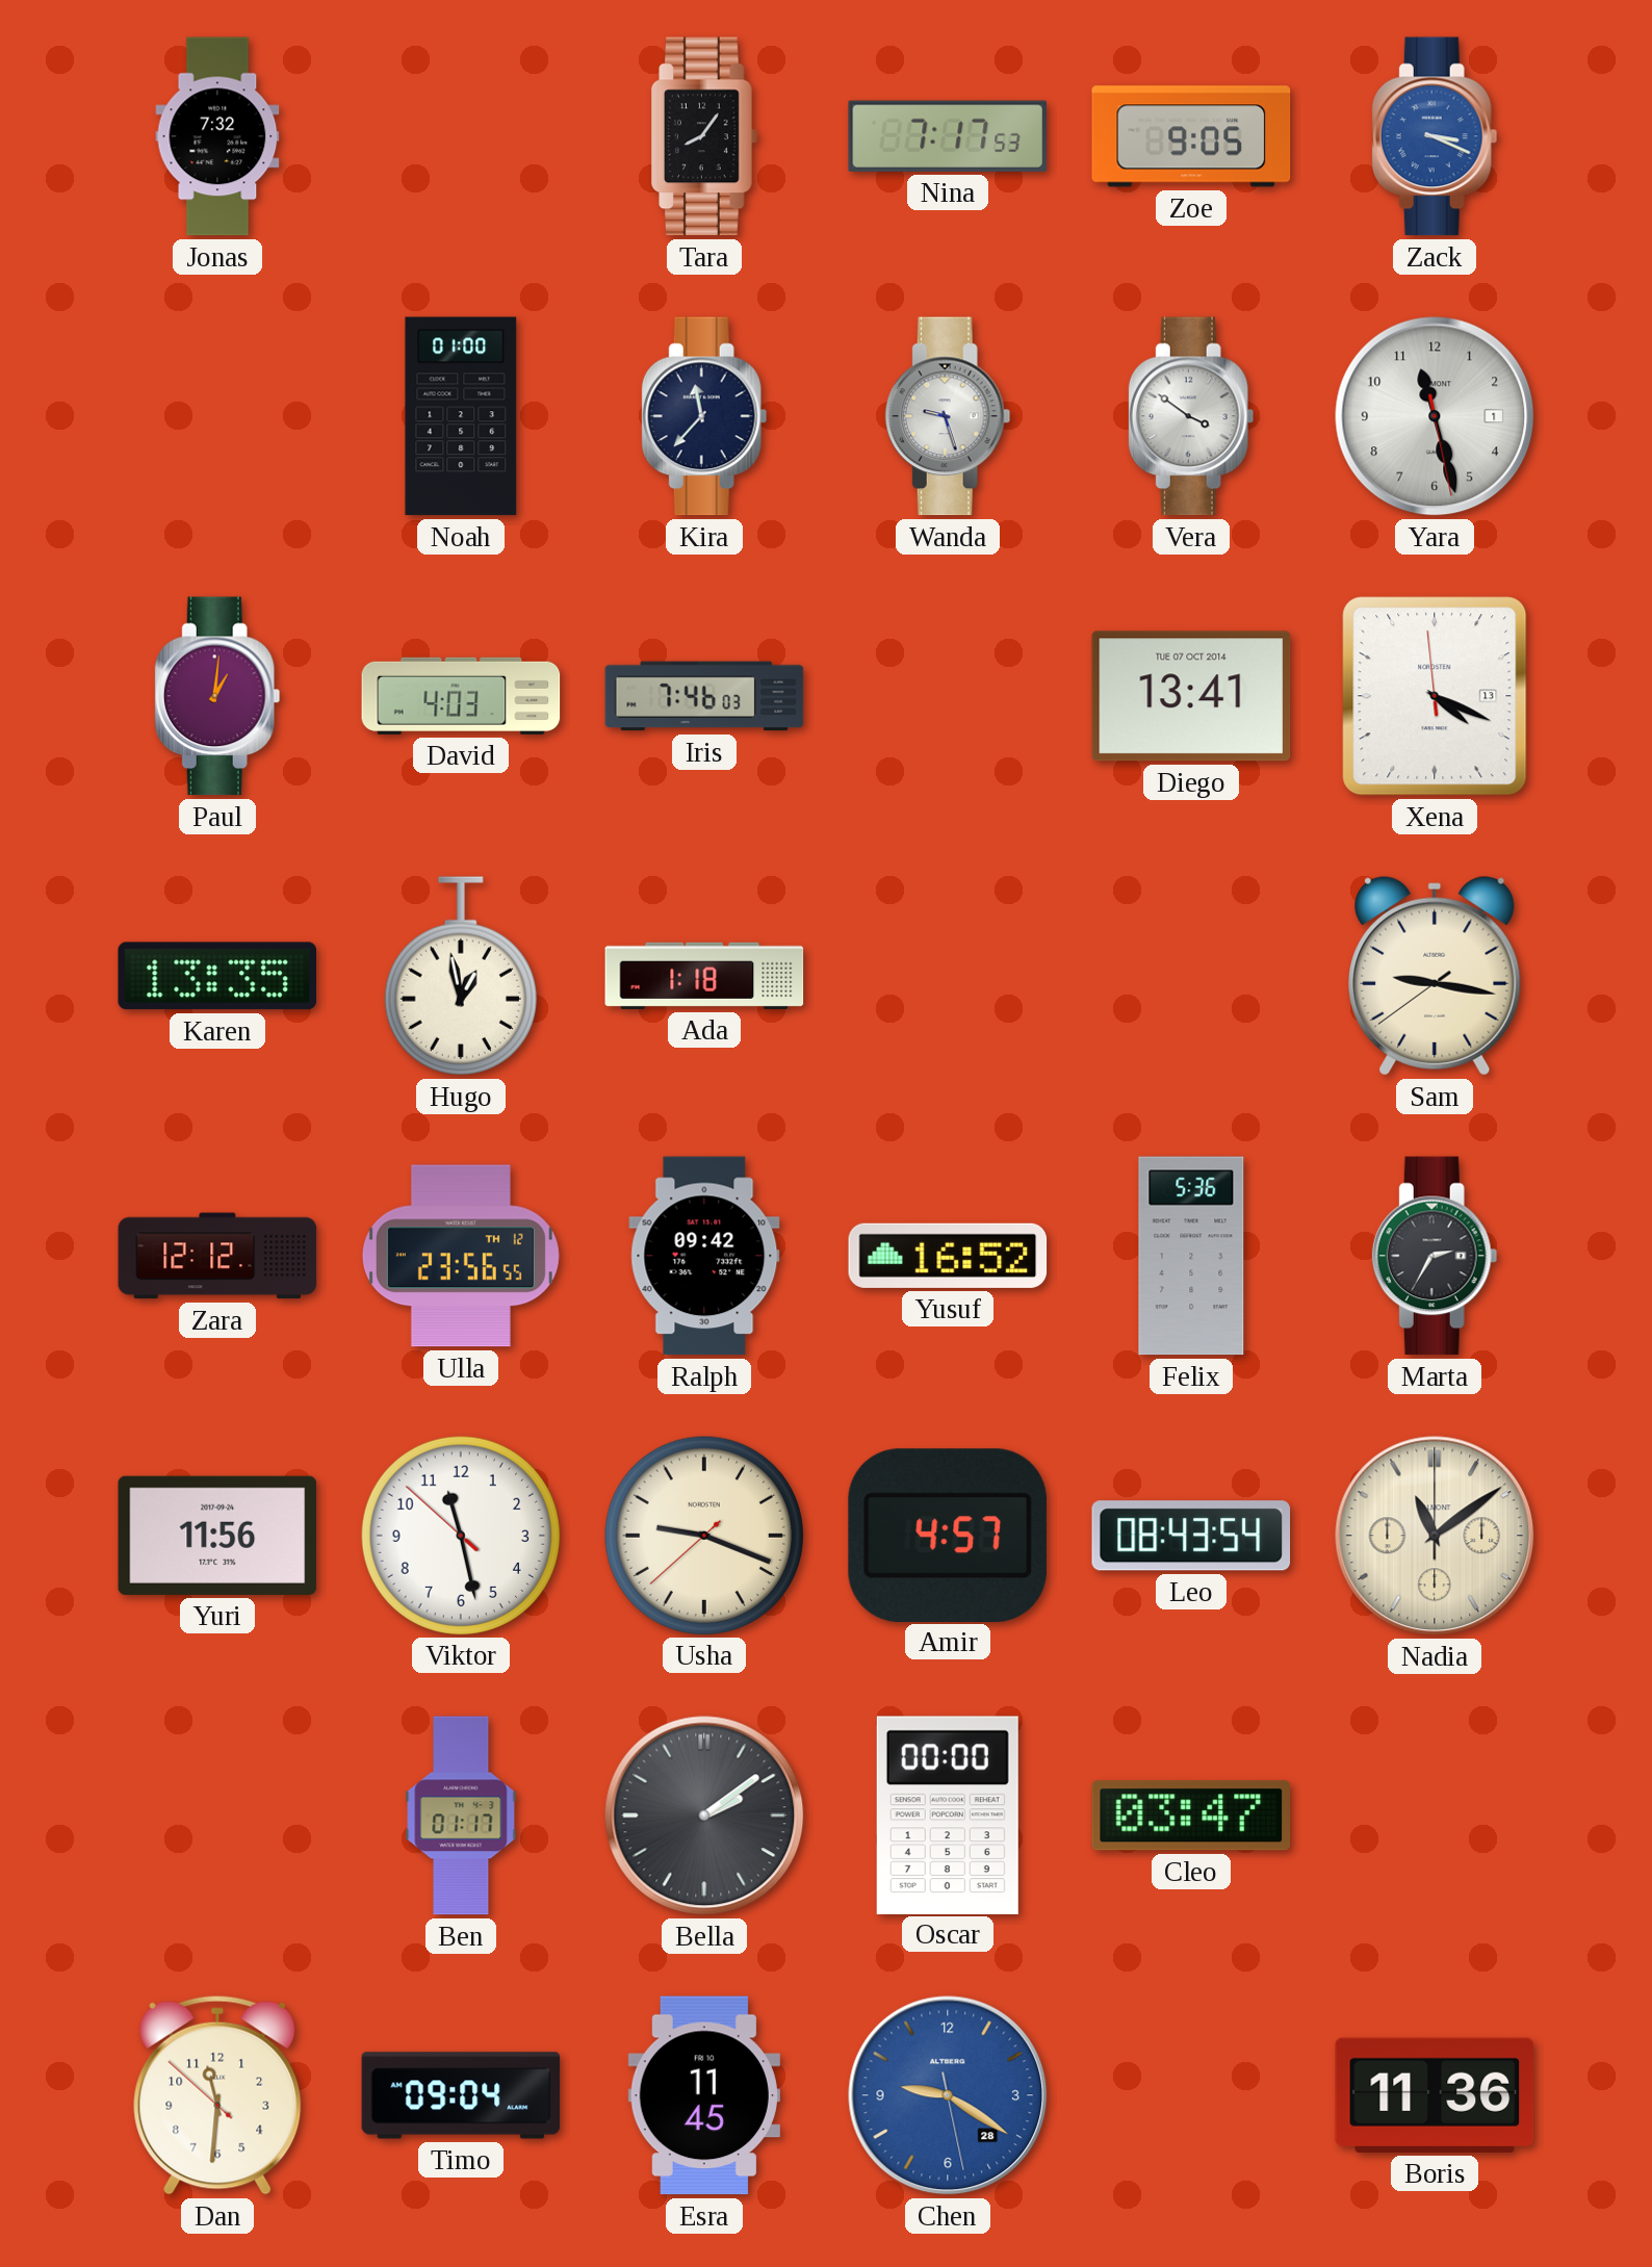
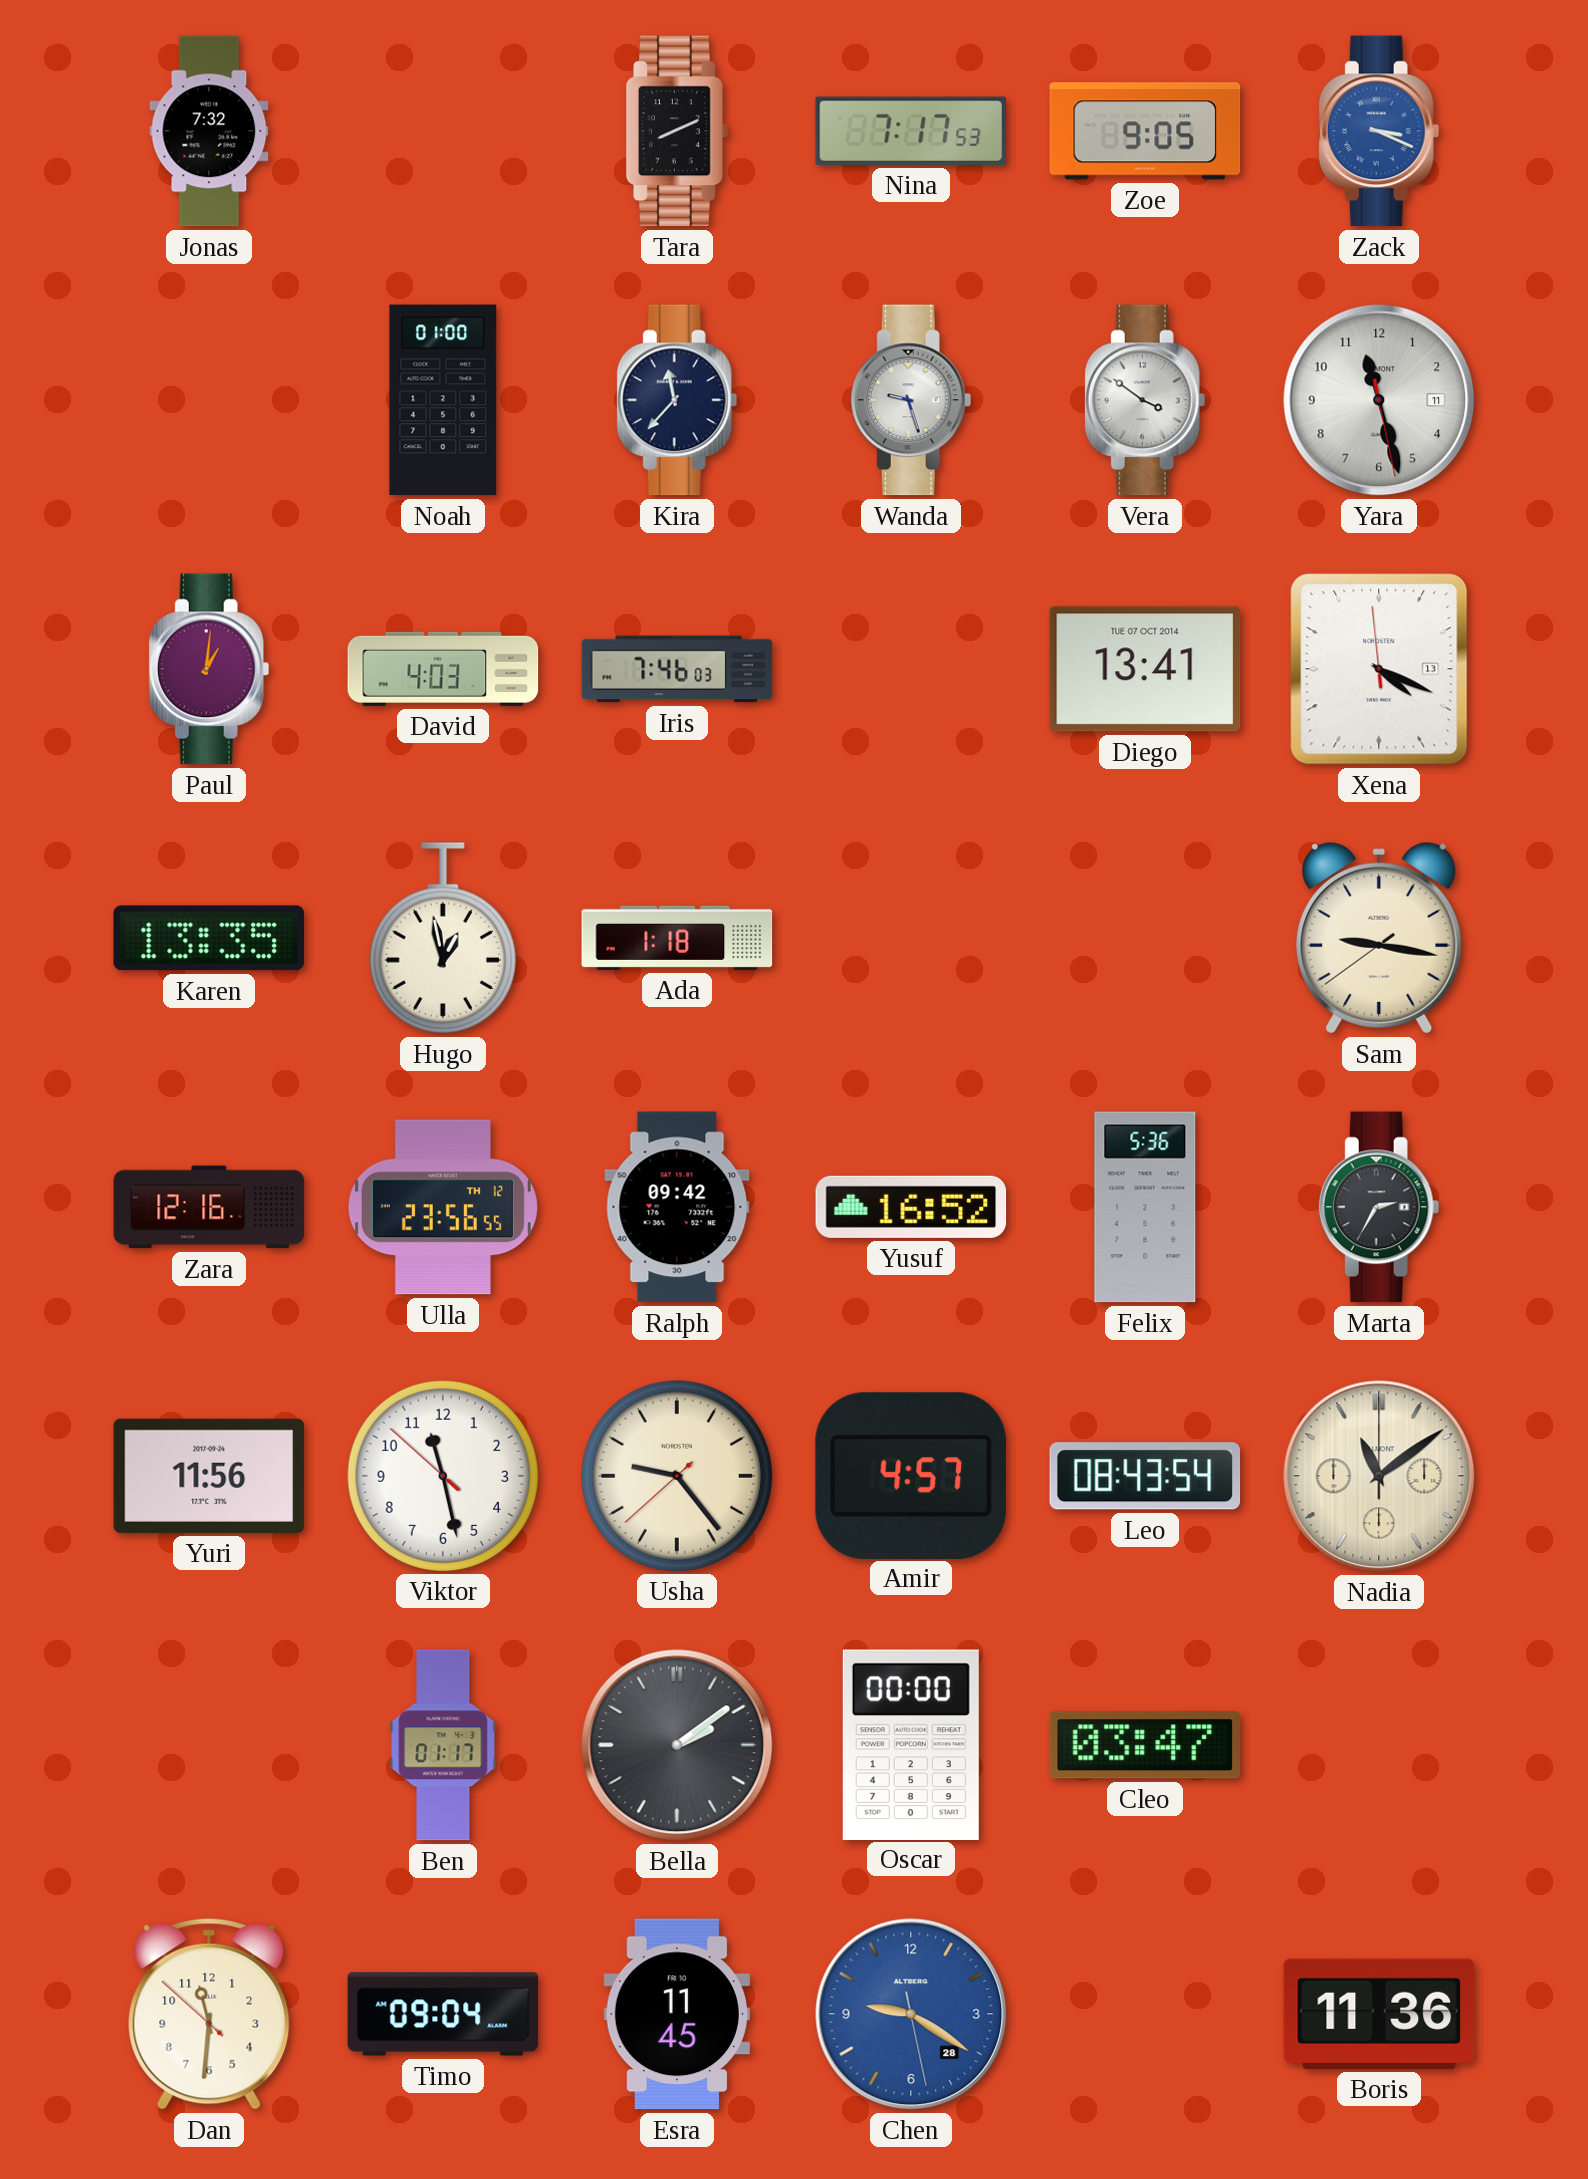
Tara: 8:06 -> 8:11 (678, 131)
Yara date: 1 -> 11 (1379, 400)
Zara: 12:12 -> 12:16 (209, 1207)
Usha: 9:18 -> 9:23 (676, 1475)
